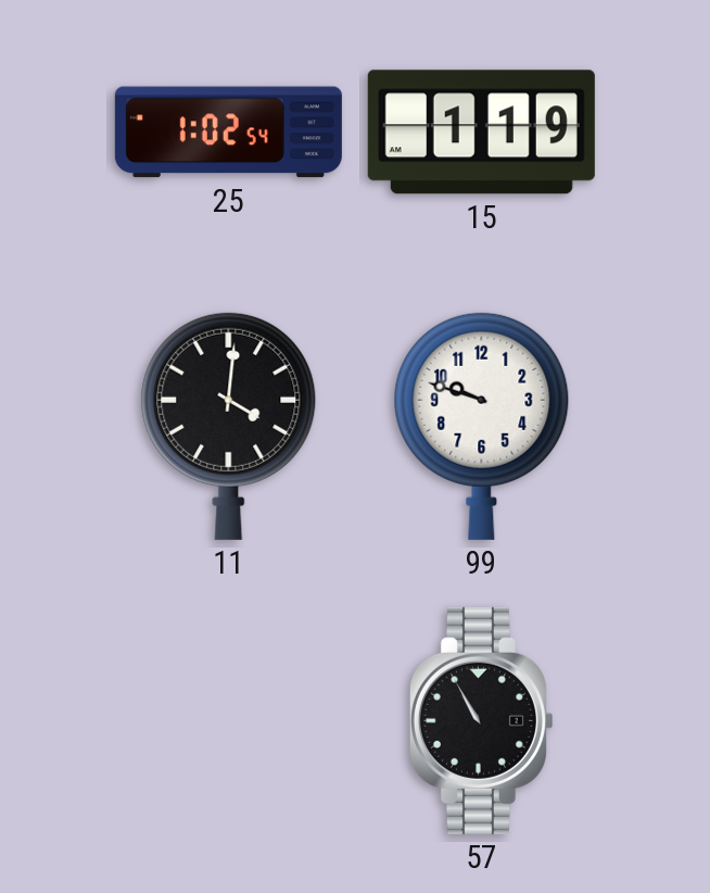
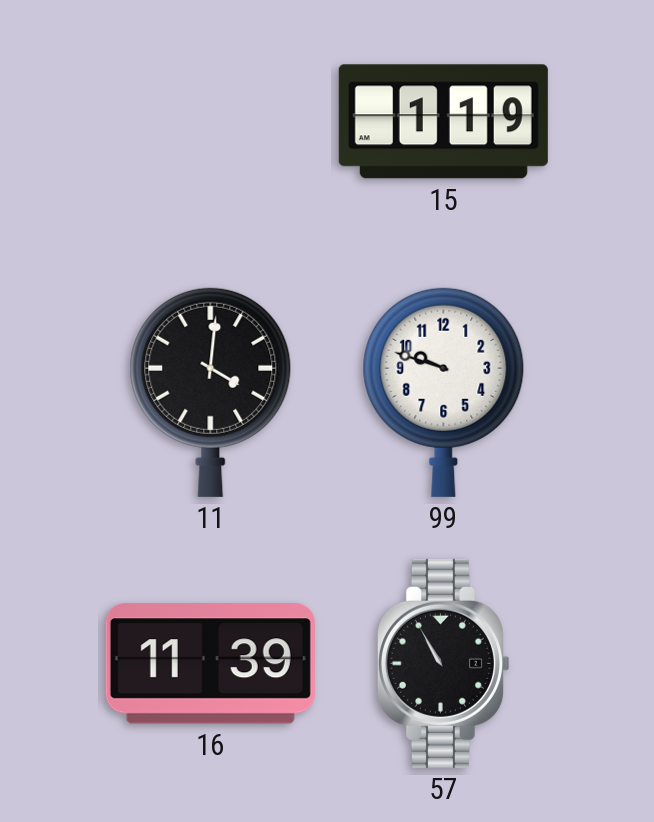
25: 1:02 -> none (228, 133)
16: none -> 11:39 (210, 664)
